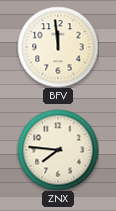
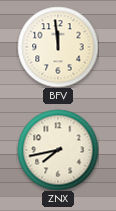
ZNX: 7:46 -> 7:43 (58, 150)
